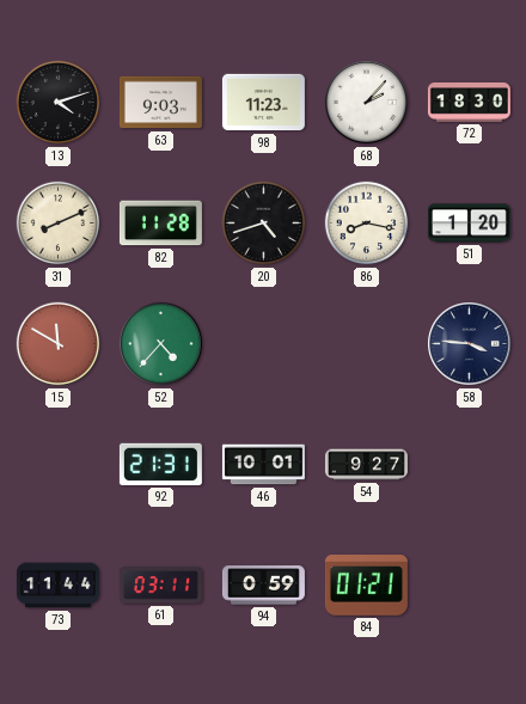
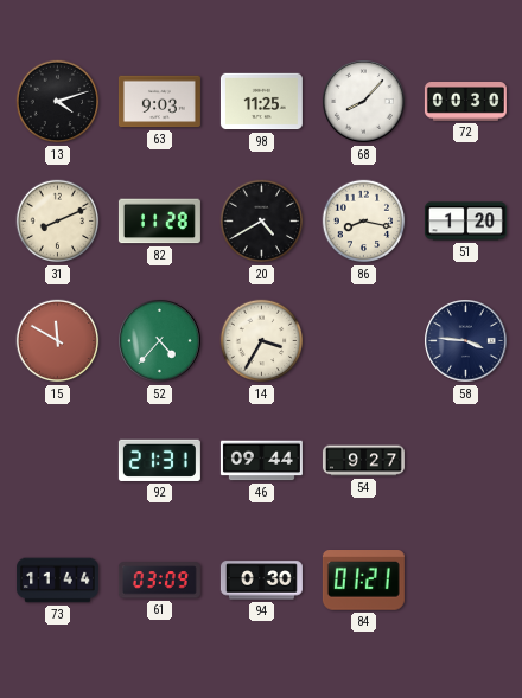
98: 11:23 -> 11:25 (261, 102)
68: 2:07 -> 8:07 (364, 102)
72: 18:30 -> 00:30 (465, 102)
20: 4:42 -> 4:40 (262, 222)
14: none -> 3:35 (262, 341)
46: 10:01 -> 09:44 (261, 461)
61: 03:11 -> 03:09 (159, 581)
94: 0:59 -> 0:30 (261, 581)
